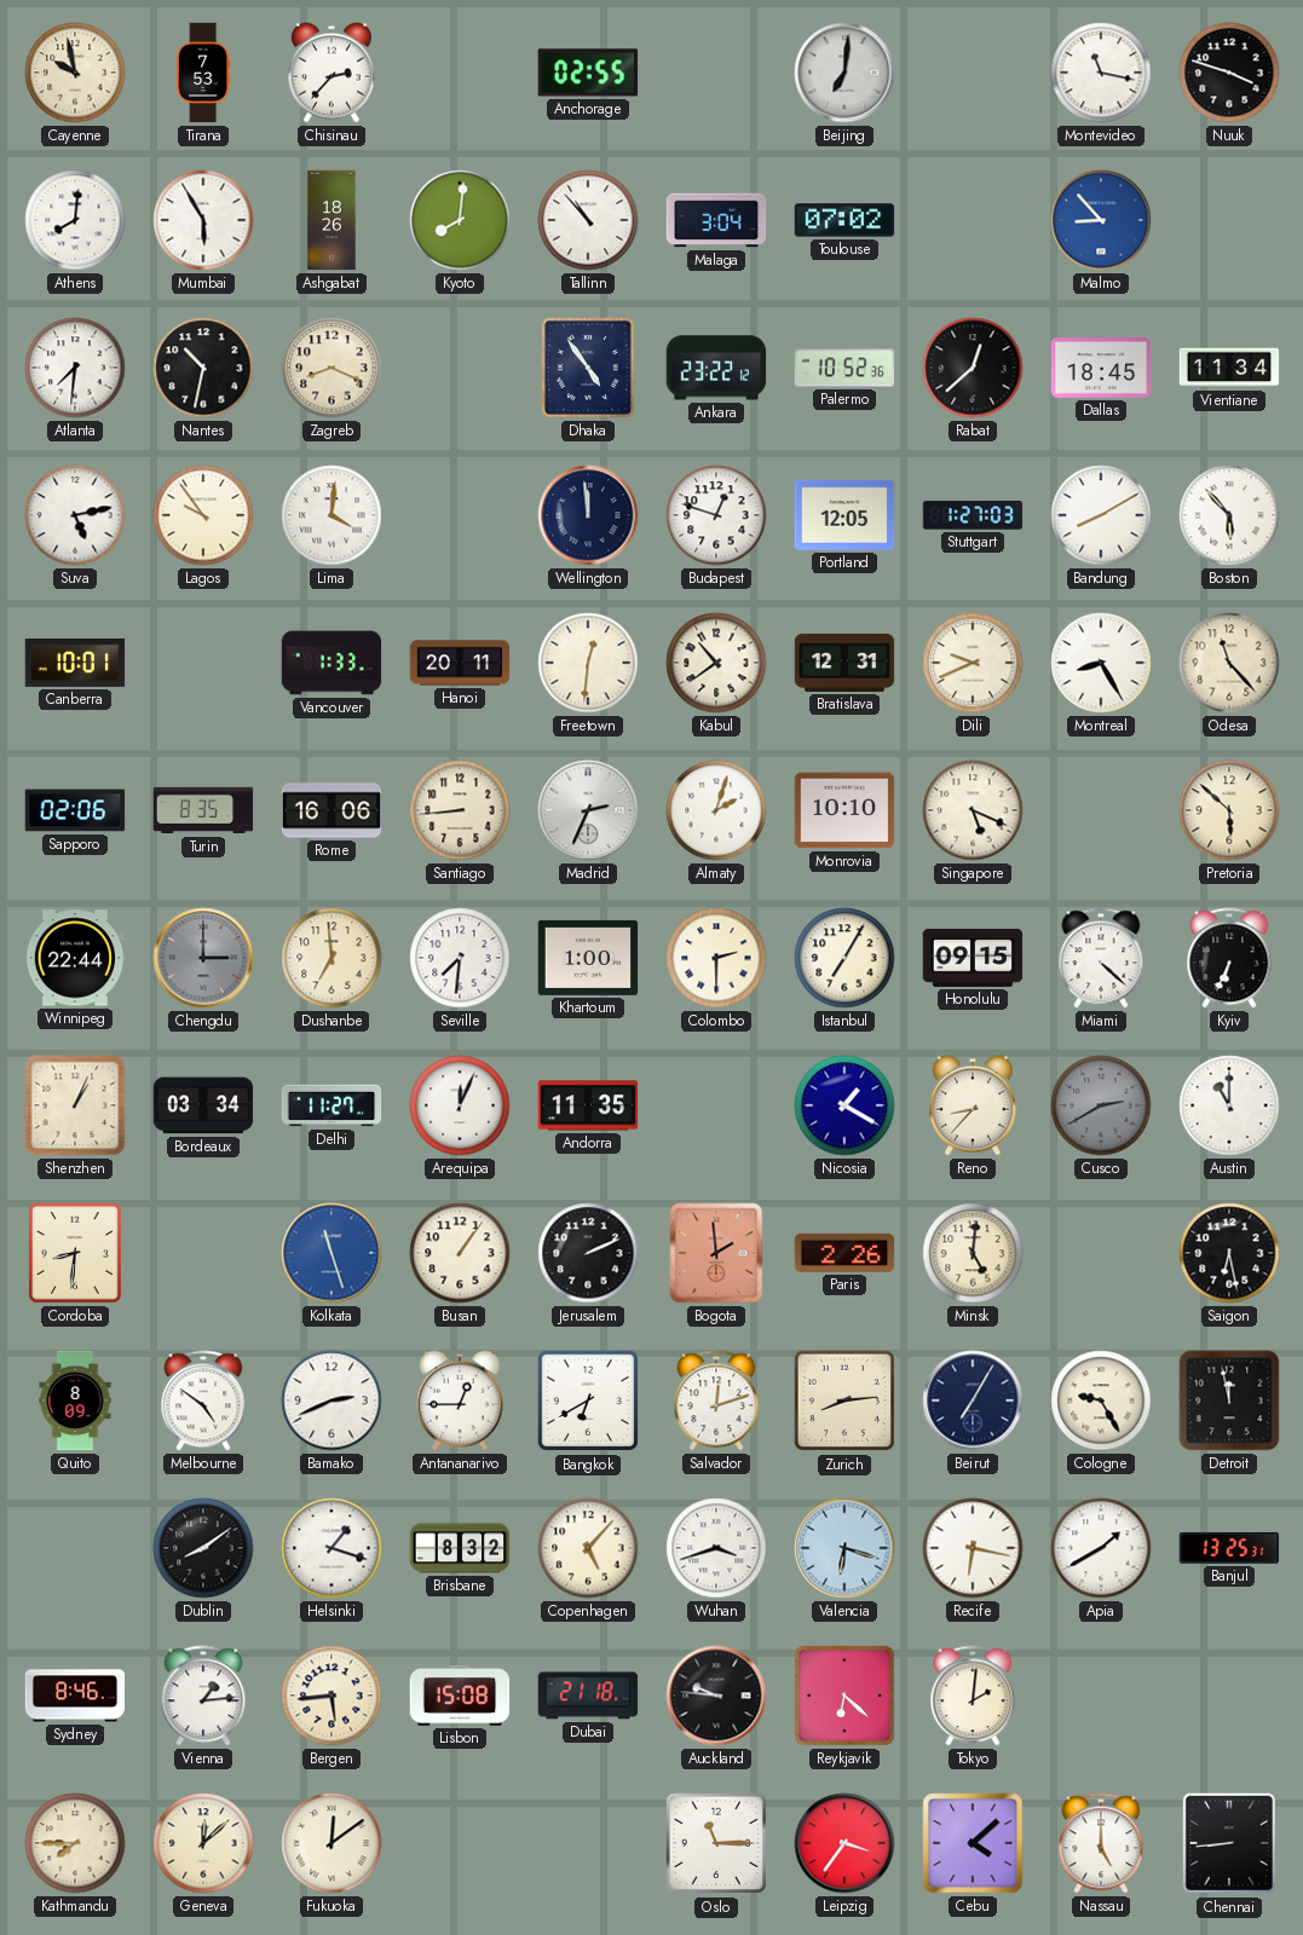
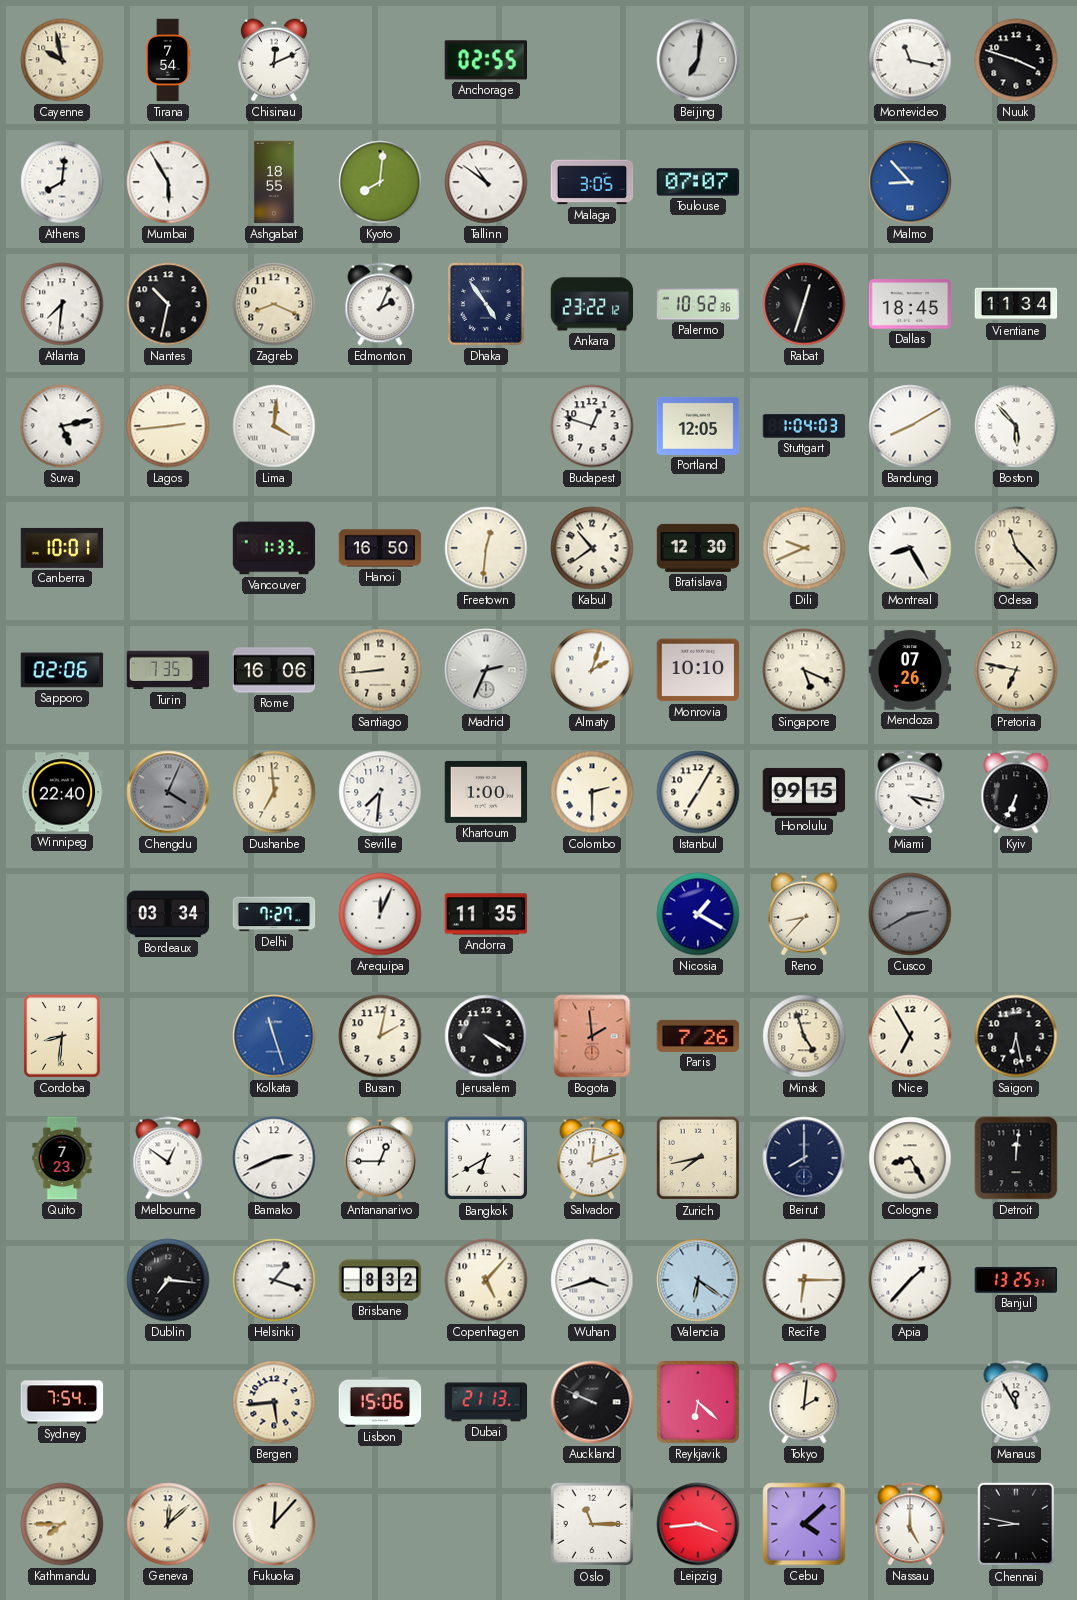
Tirana: 7:53 -> 7:54 (169, 60)
Chisinau: 2:37 -> 12:11 (274, 60)
Ashgabat: 18:26 -> 18:55 (274, 182)
Tallinn: 10:53 -> 10:51 (486, 182)
Malaga: 3:04 -> 3:05 (592, 182)
Toulouse: 07:02 -> 07:07 (698, 182)
Edmonton: none -> 2:04 (380, 304)
Rabat: 12:38 -> 12:33 (804, 304)
Lagos: 9:54 -> 2:44 (168, 426)
Wellington: 11:59 -> none (588, 515)
Stuttgart: 1:27 -> 1:04 (804, 426)
Hanoi: 20:11 -> 16:50 (380, 548)
Bratislava: 12:31 -> 12:30 (698, 548)
Turin: 8:35 -> 7:35 (168, 670)
Mendoza: none -> 07:26 (910, 670)
Pretoria: 5:52 -> 6:47 (1016, 670)
Winnipeg: 22:44 -> 22:40 (62, 792)
Chengdu: 3:00 -> 4:04 (168, 792)
Miami: 4:22 -> 4:17 (910, 792)
Shenzhen: 1:04 -> none (75, 1105)
Delhi: 11:27 -> 7:27 (274, 914)
Austin: 11:00 -> none (1229, 1105)
Busan: 1:06 -> 2:02 (380, 1036)
Jerusalem: 2:11 -> 4:20 (486, 1036)
Paris: 2:26 -> 7:26 (698, 1036)
Minsk: 5:01 -> 4:57 (804, 1036)
Nice: none -> 6:55 (910, 1036)
Quito: 8:09 -> 7:23 (62, 1158)
Melbourne: 4:51 -> 12:51 (168, 1158)
Zurich: 8:14 -> 7:43 (698, 1158)
Beirut: 7:05 -> 8:00 (804, 1158)
Cologne: 9:25 -> 8:25 (910, 1158)
Detroit: 11:58 -> 12:01 (1016, 1158)
Dublin: 8:09 -> 7:16 (168, 1280)
Valencia: 6:18 -> 6:21 (698, 1280)
Recife: 6:17 -> 6:15 (804, 1280)
Apia: 1:40 -> 1:37 (910, 1280)
Sydney: 8:46 -> 7:54 (62, 1402)
Vienna: 1:14 -> none (203, 1696)
Lisbon: 15:08 -> 15:06 (380, 1402)
Dubai: 21:18 -> 21:13 (486, 1402)
Auckland: 9:46 -> 9:49 (592, 1402)
Manaus: none -> 11:55 (1016, 1402)
Fukuoka: 12:09 -> 12:07 (274, 1524)
Leipzig: 3:36 -> 3:44 (698, 1524)
Chennai: 8:44 -> 8:47 (1015, 1524)
